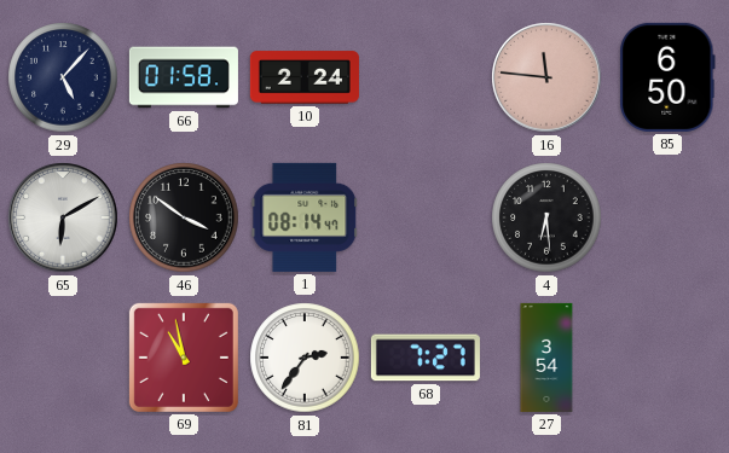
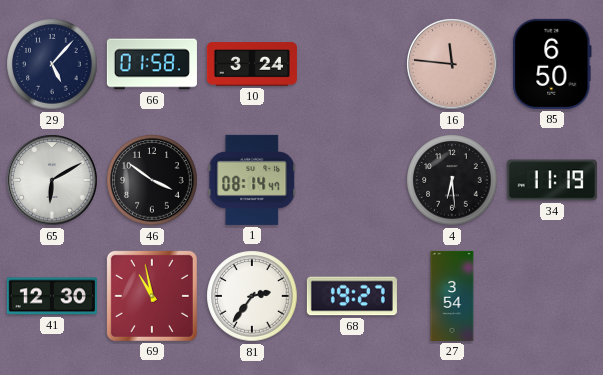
10: 2:24 -> 3:24 (252, 64)
34: none -> 11:19 (552, 180)
41: none -> 12:30 (52, 296)
68: 7:27 -> 19:27 (352, 296)
